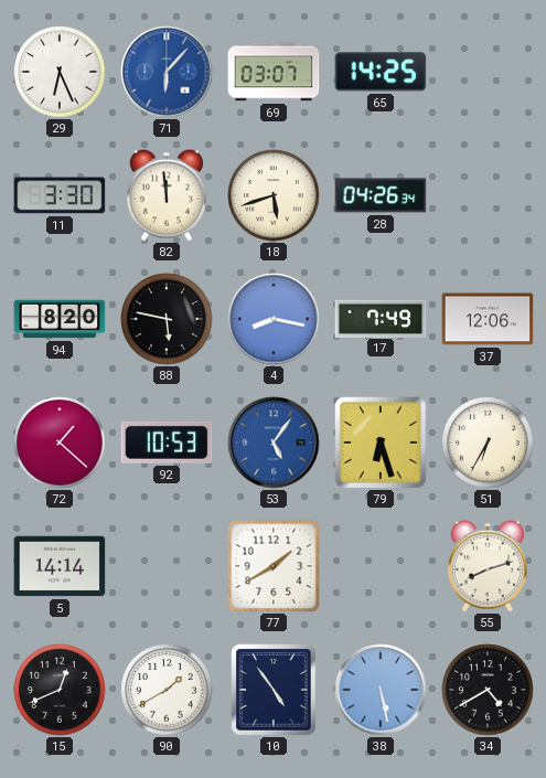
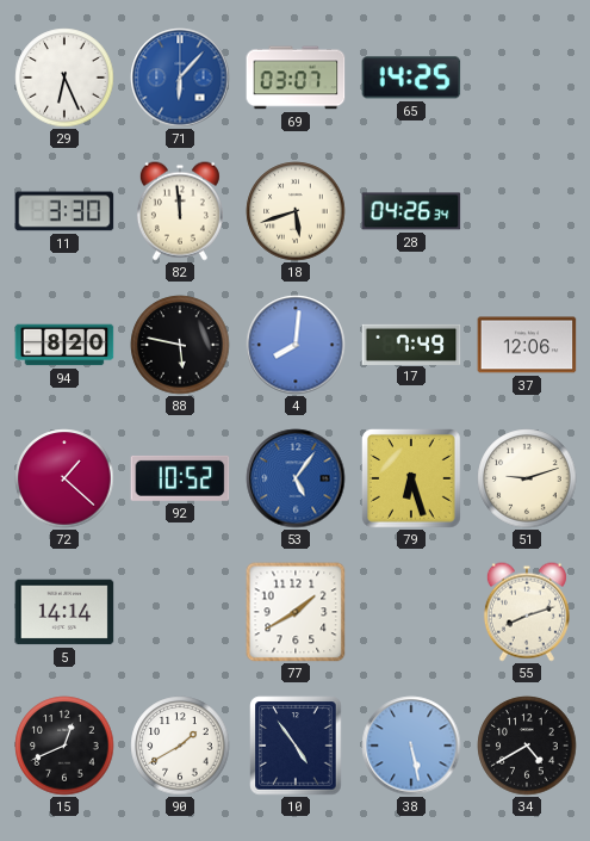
4: 8:17 -> 8:01 (296, 345)
92: 10:53 -> 10:52 (180, 478)
51: 6:35 -> 9:12 (527, 478)
